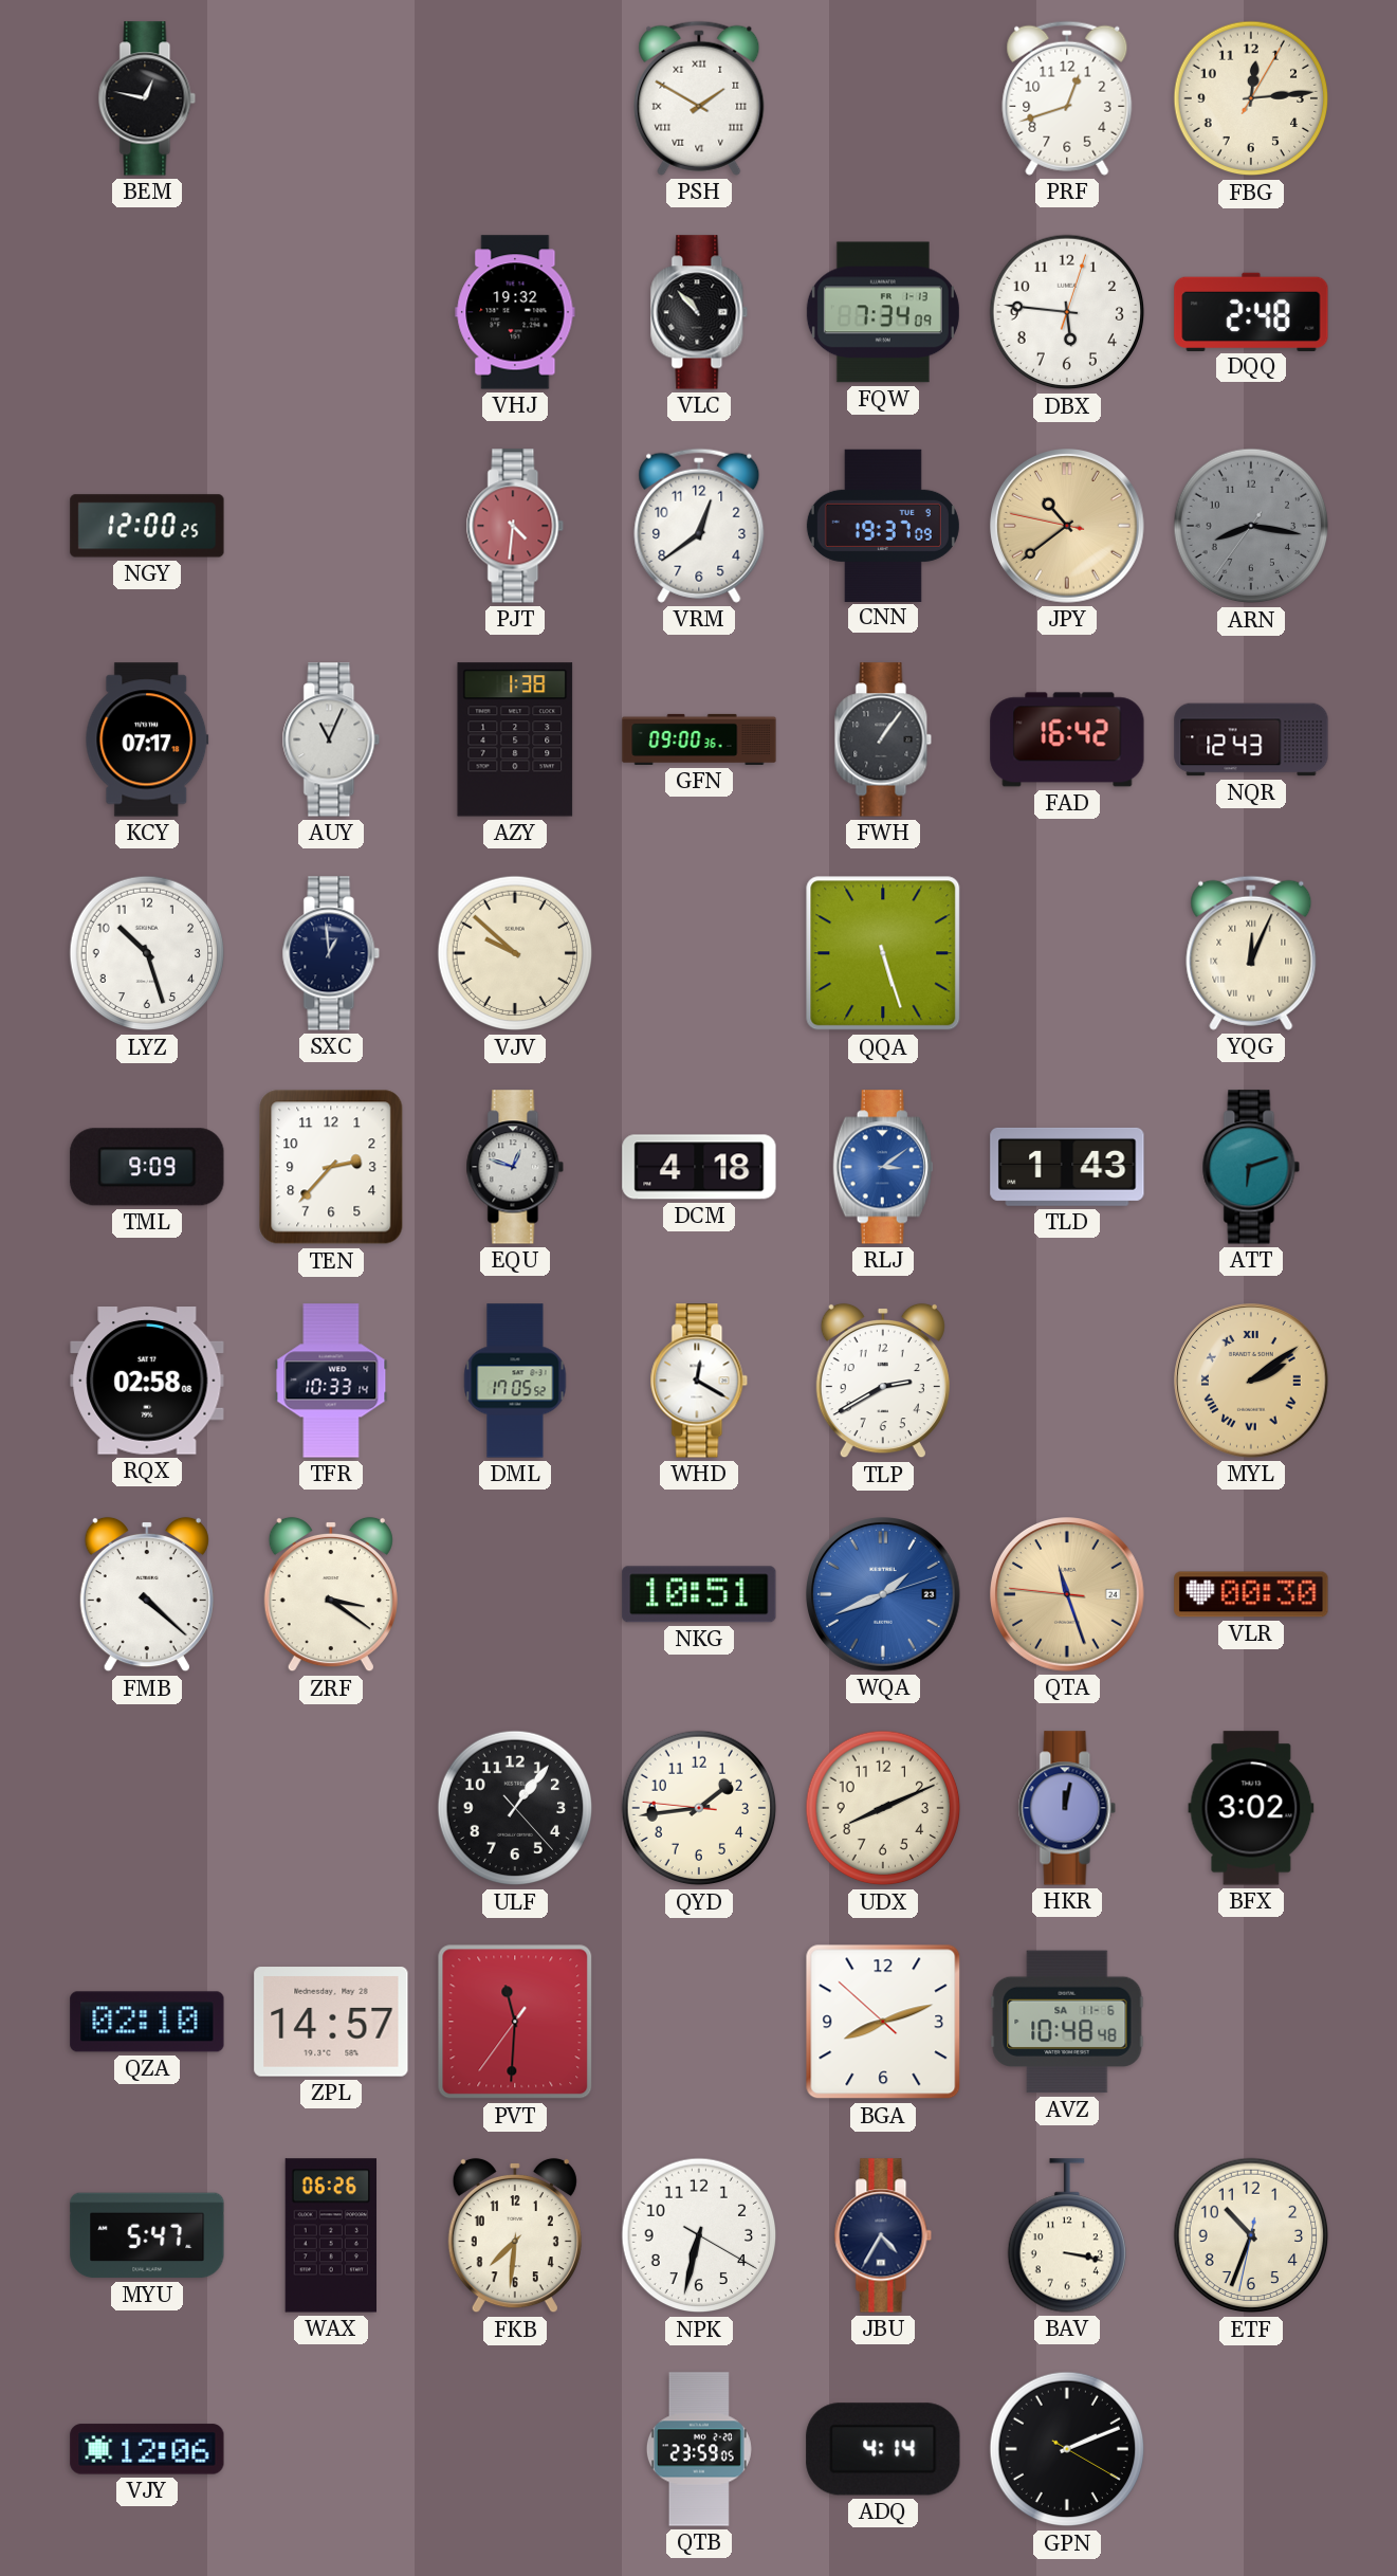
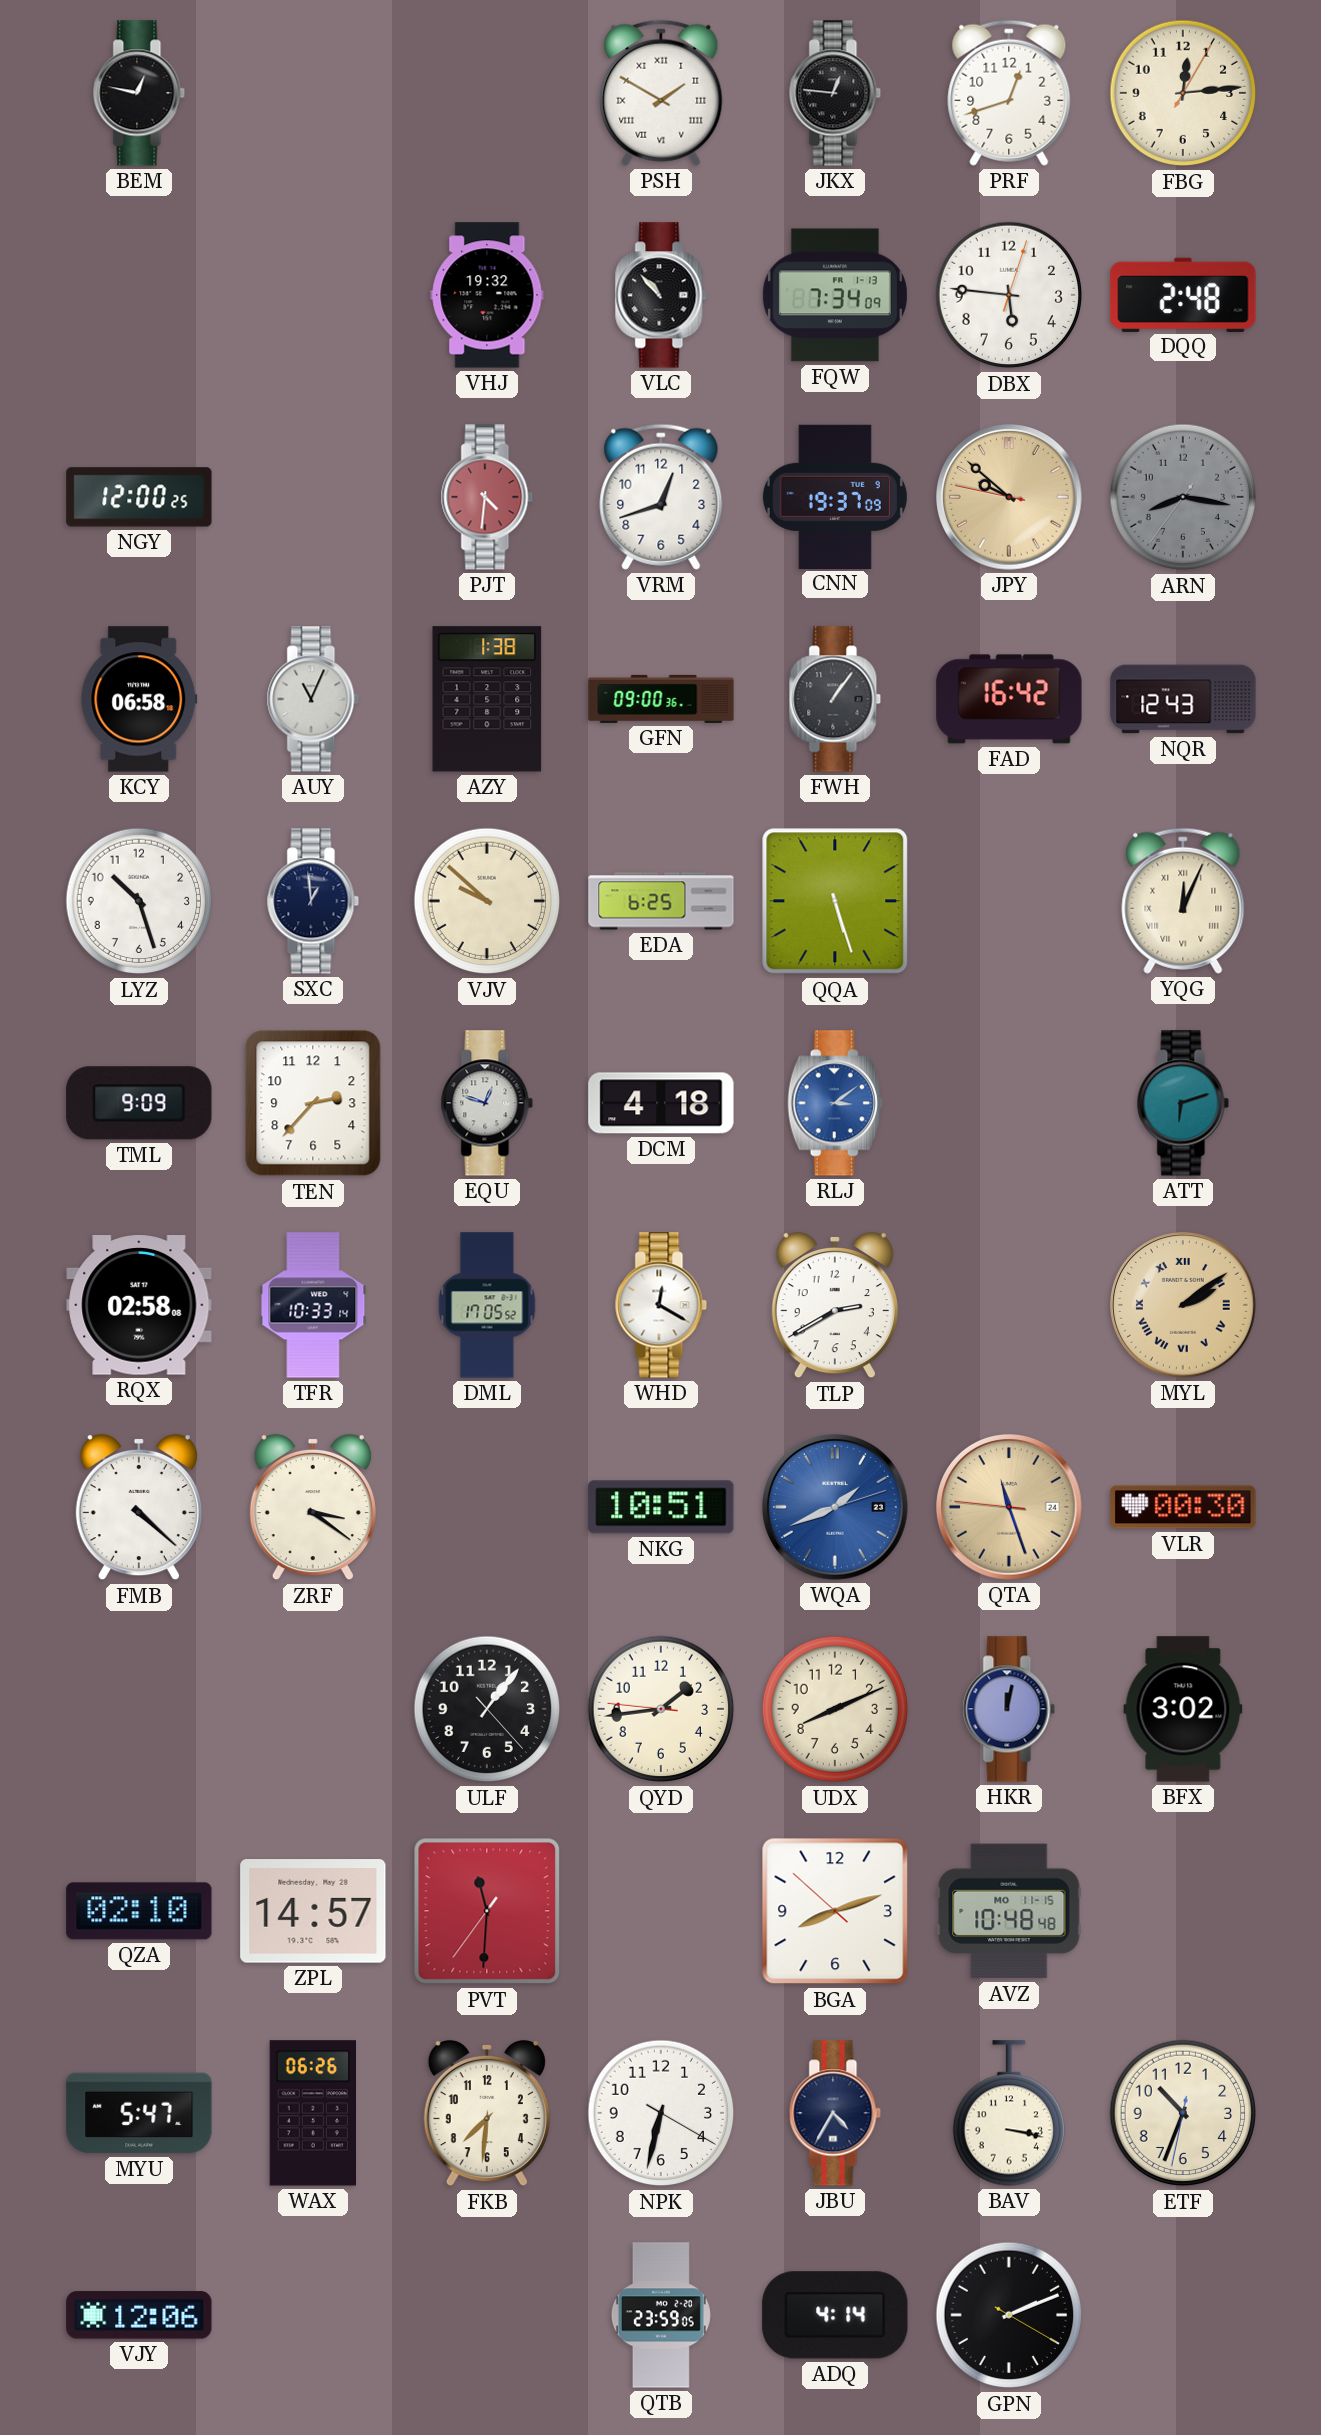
JKX: none -> 12:46 (835, 93)
VRM: 12:39 -> 12:42 (661, 497)
JPY: 10:38 -> 9:51 (1010, 498)
KCY: 07:17 -> 06:58 (139, 699)
EDA: none -> 6:25 (661, 901)
TLD: 1:43 -> none (1067, 1167)
AVZ date: SA 11-6 -> MO 11-15 (1009, 1911)
